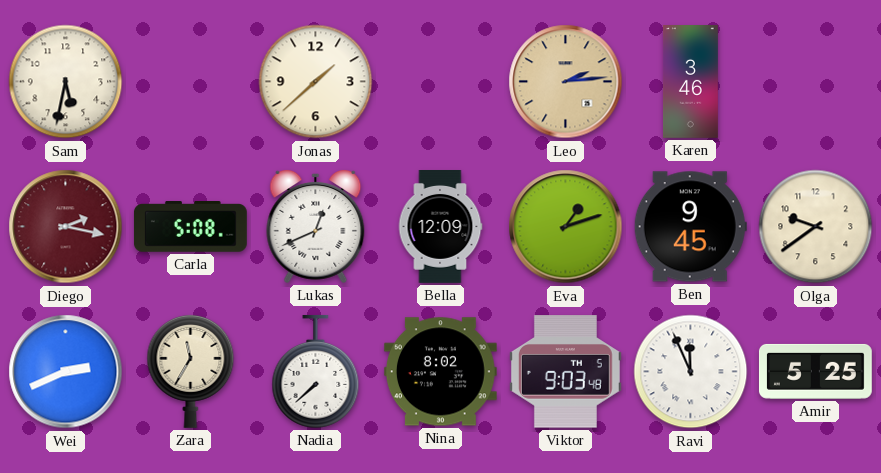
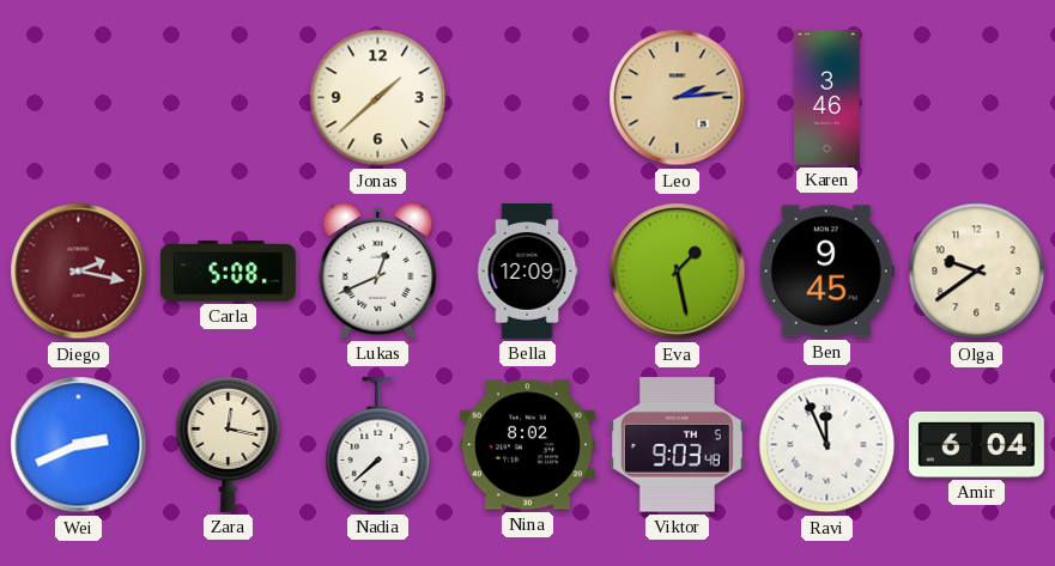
Sam: 5:32 -> none (66, 82)
Eva: 1:12 -> 1:28 (678, 272)
Zara: 11:35 -> 12:17 (229, 444)
Amir: 5:25 -> 6:04 (976, 444)
